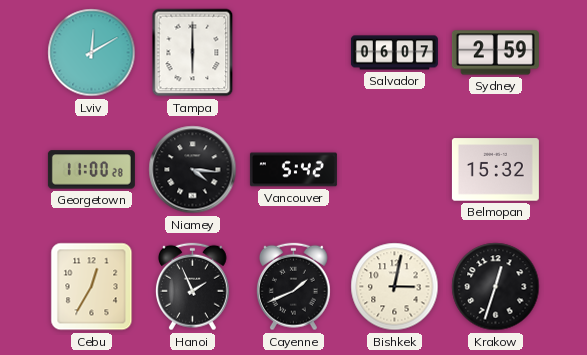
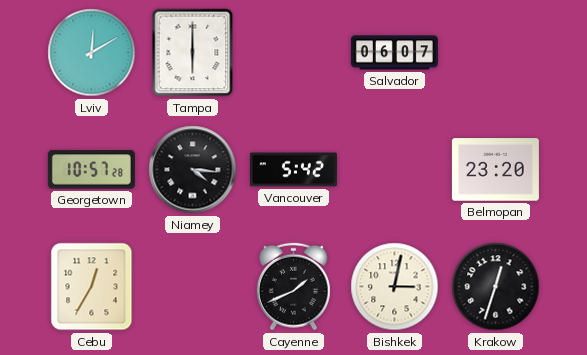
Sydney: 2:59 -> none (495, 53)
Georgetown: 11:00 -> 10:57 (91, 170)
Belmopan: 15:32 -> 23:20 (495, 170)
Hanoi: 1:56 -> none (192, 287)
